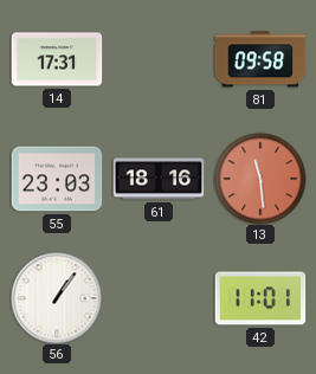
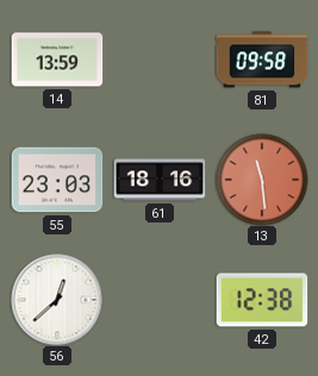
14: 17:31 -> 13:59 (57, 59)
56: 1:06 -> 12:38 (57, 300)
42: 11:01 -> 12:38 (262, 300)
